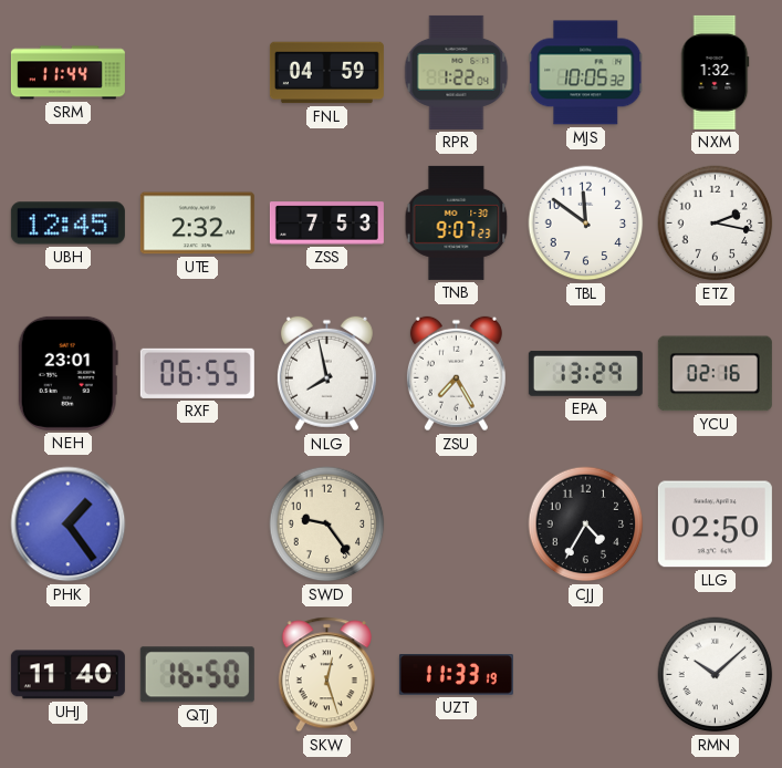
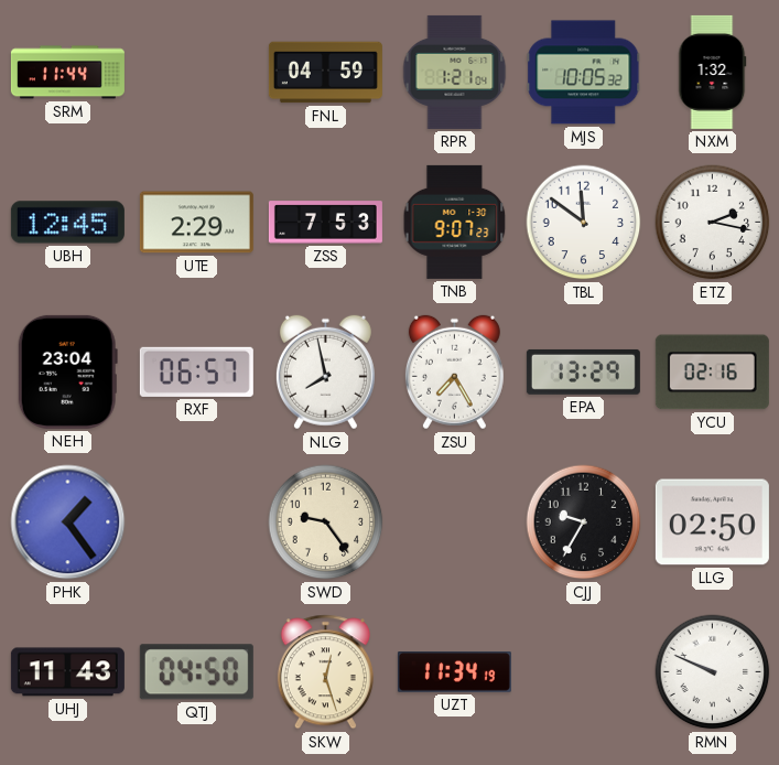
RPR: 1:22 -> 1:21 (455, 72)
UTE: 2:32 -> 2:29 (196, 223)
NEH: 23:01 -> 23:04 (67, 371)
RXF: 06:55 -> 06:57 (196, 371)
CJJ: 4:35 -> 9:35 (584, 522)
UHJ: 11:40 -> 11:43 (67, 672)
QTJ: 16:50 -> 04:50 (196, 672)
UZT: 11:33 -> 11:34 (454, 672)
RMN: 10:08 -> 9:49 (713, 672)
